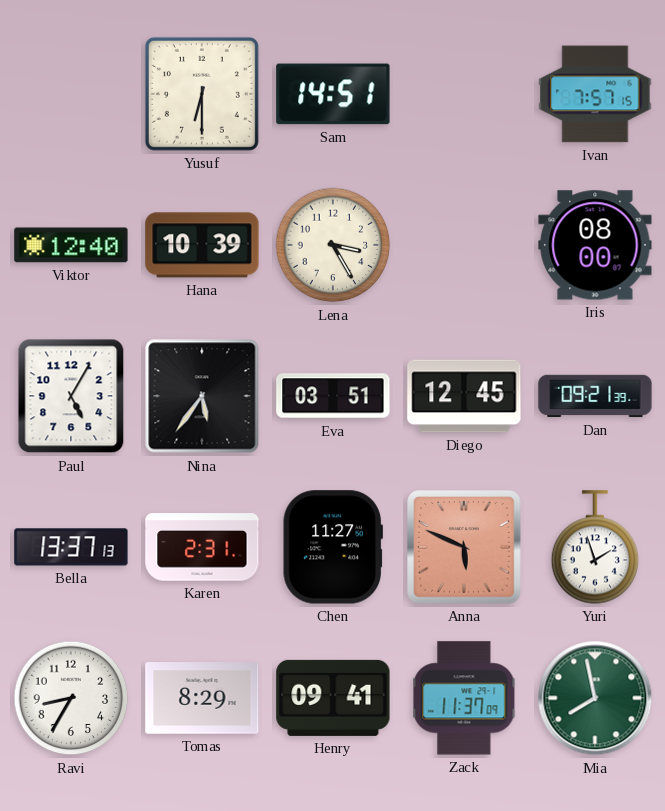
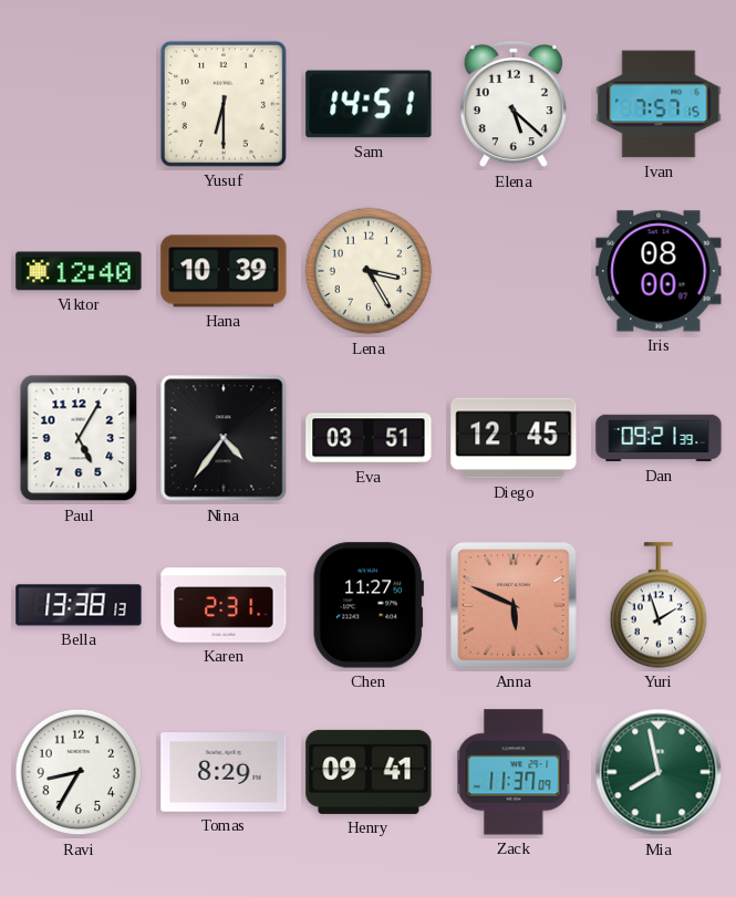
Elena: none -> 5:22 (514, 104)
Nina: 5:36 -> 4:36 (224, 438)
Bella: 13:37 -> 13:38 (79, 605)
